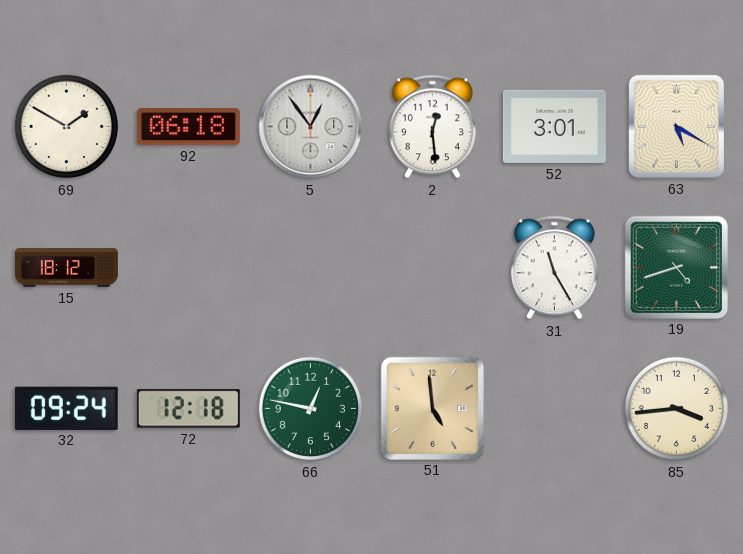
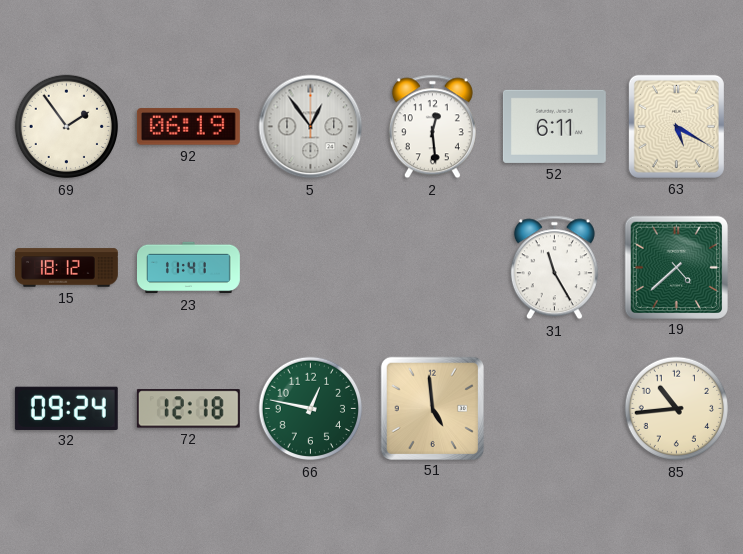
69: 1:50 -> 1:54 (67, 127)
92: 06:18 -> 06:19 (188, 127)
52: 3:01 -> 6:11 (554, 126)
23: none -> 11:41 (189, 268)
19: 4:42 -> 4:38 (676, 267)
85: 3:44 -> 10:44 (677, 409)
